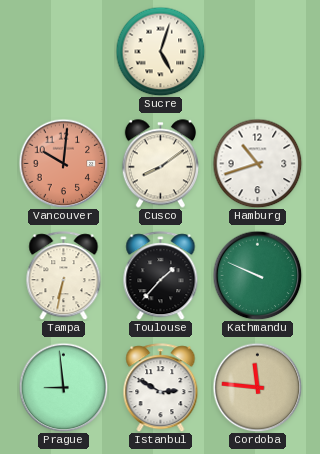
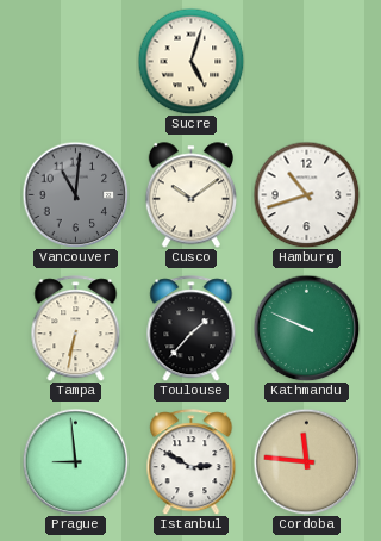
Vancouver: 10:01 -> 11:01 (75, 194)
Vancouver dial: salmon -> grey (75, 194)
Cusco: 8:09 -> 10:09 (190, 195)
